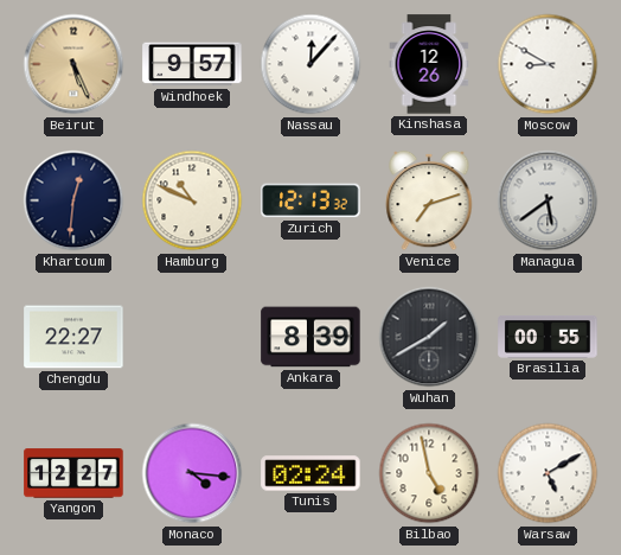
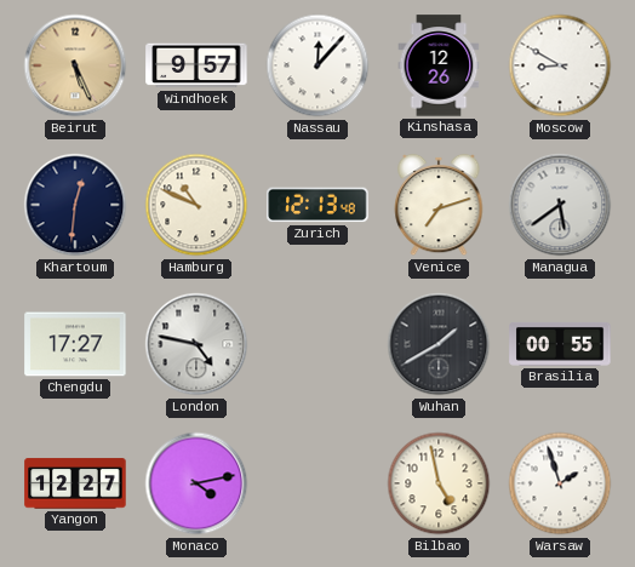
Zurich: 12:13:32 -> 12:13:48 (317, 205)
Chengdu: 22:27 -> 17:27 (75, 344)
London: none -> 4:47 (196, 344)
Ankara: 8:39 -> none (310, 337)
Monaco: 4:16 -> 4:13 (196, 483)
Tunis: 02:24 -> none (310, 473)
Warsaw: 5:10 -> 1:57 (560, 483)
